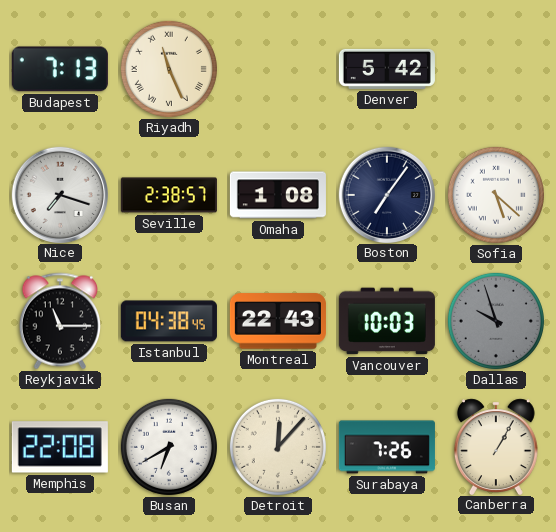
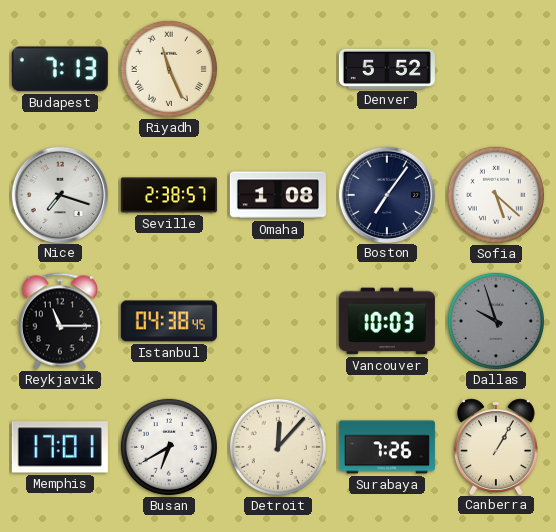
Denver: 5:42 -> 5:52 (387, 69)
Montreal: 22:43 -> none (278, 321)
Memphis: 22:08 -> 17:01 (60, 447)
